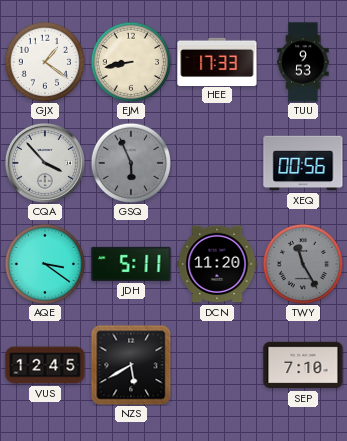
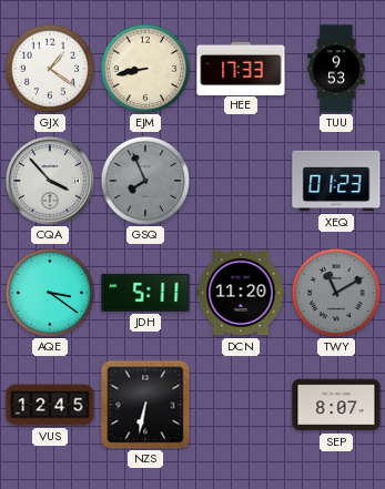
GSQ: 5:56 -> 7:56 (144, 180)
XEQ: 00:56 -> 01:23 (336, 181)
TWY: 11:25 -> 11:10 (335, 292)
NZS: 5:40 -> 6:32 (145, 405)
SEP: 7:10 -> 8:07 (336, 405)
